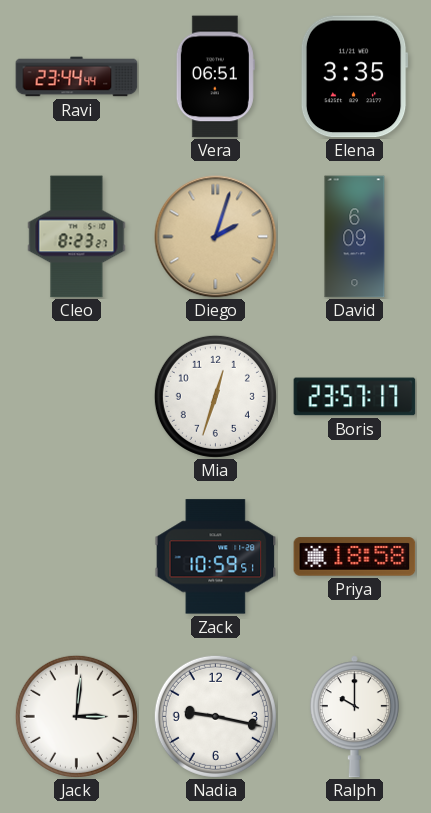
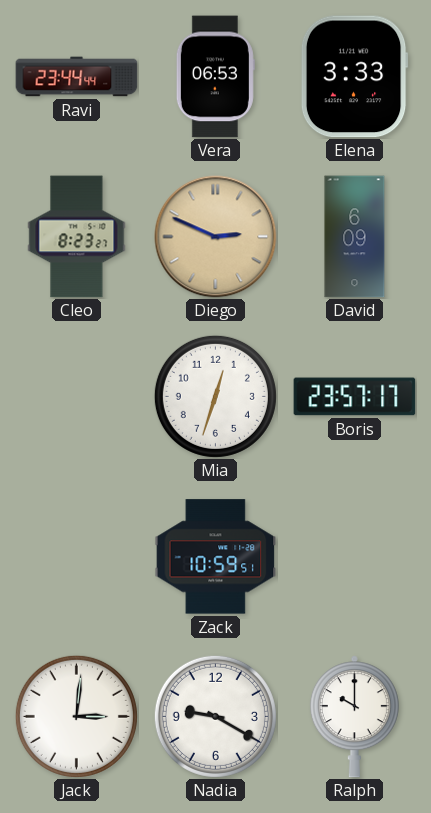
Vera: 06:51 -> 06:53 (215, 77)
Elena: 3:35 -> 3:33 (354, 77)
Diego: 2:03 -> 2:49 (216, 237)
Priya: 18:58 -> none (355, 557)
Nadia: 9:17 -> 9:20 (215, 716)
